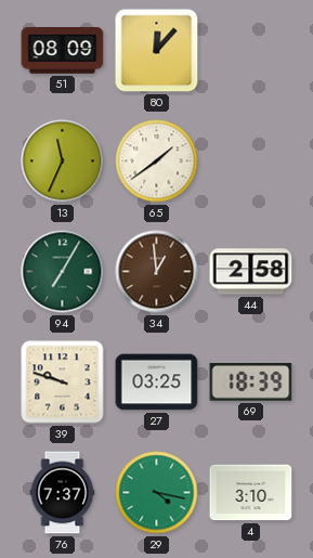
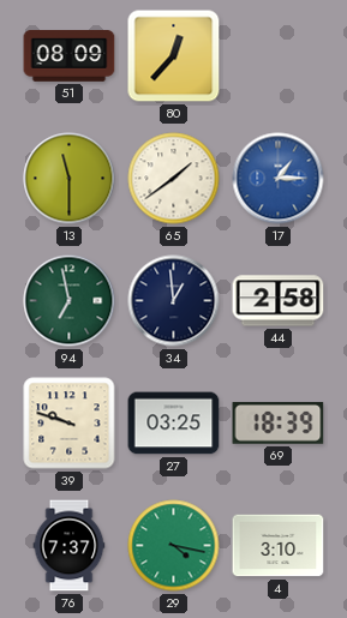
80: 12:07 -> 12:37 (174, 56)
13: 11:34 -> 11:30 (70, 179)
17: none -> 1:15 (279, 179)
94: 7:05 -> 6:58 (70, 301)
34 dial: brown -> navy (174, 301)
